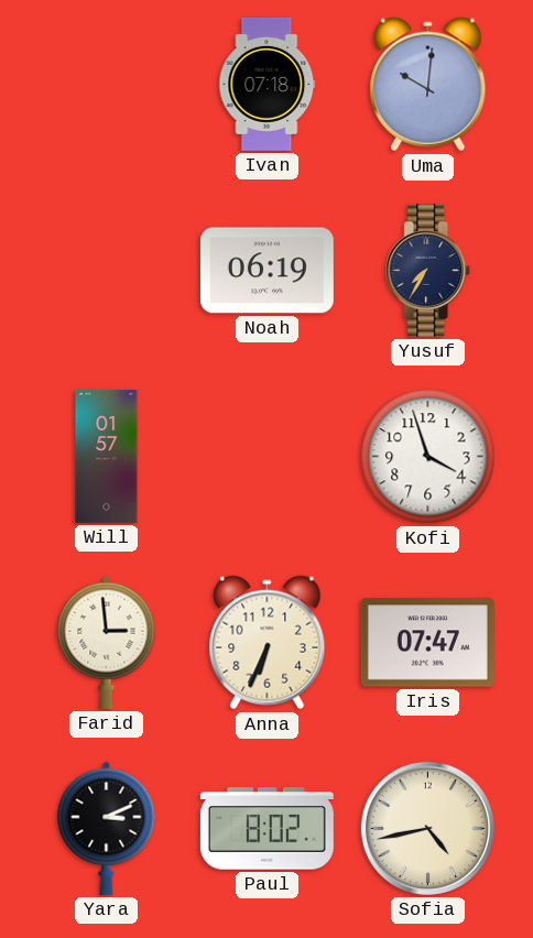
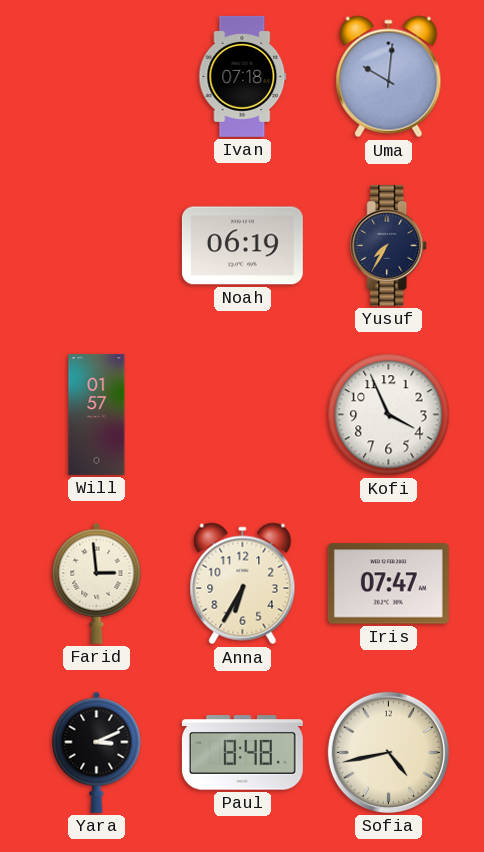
Kofi: 3:57 -> 3:56 (389, 415)
Anna: 6:34 -> 6:35 (243, 584)
Paul: 8:02 -> 8:48 (242, 753)
